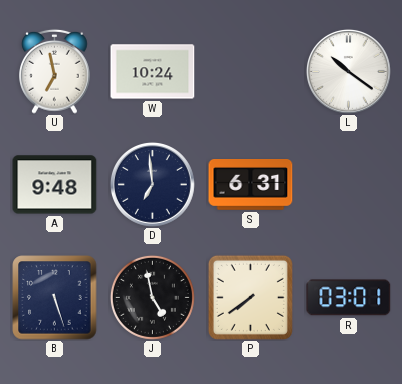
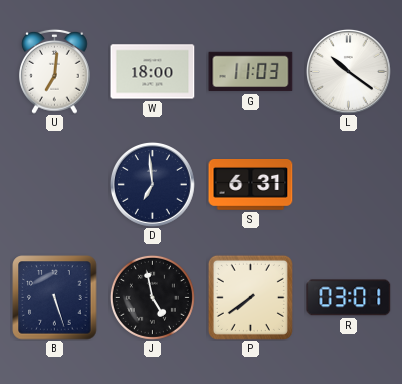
U: 6:58 -> 7:01 (55, 71)
W: 10:24 -> 18:00 (153, 72)
G: none -> 11:03 (251, 72)
A: 9:48 -> none (55, 185)
